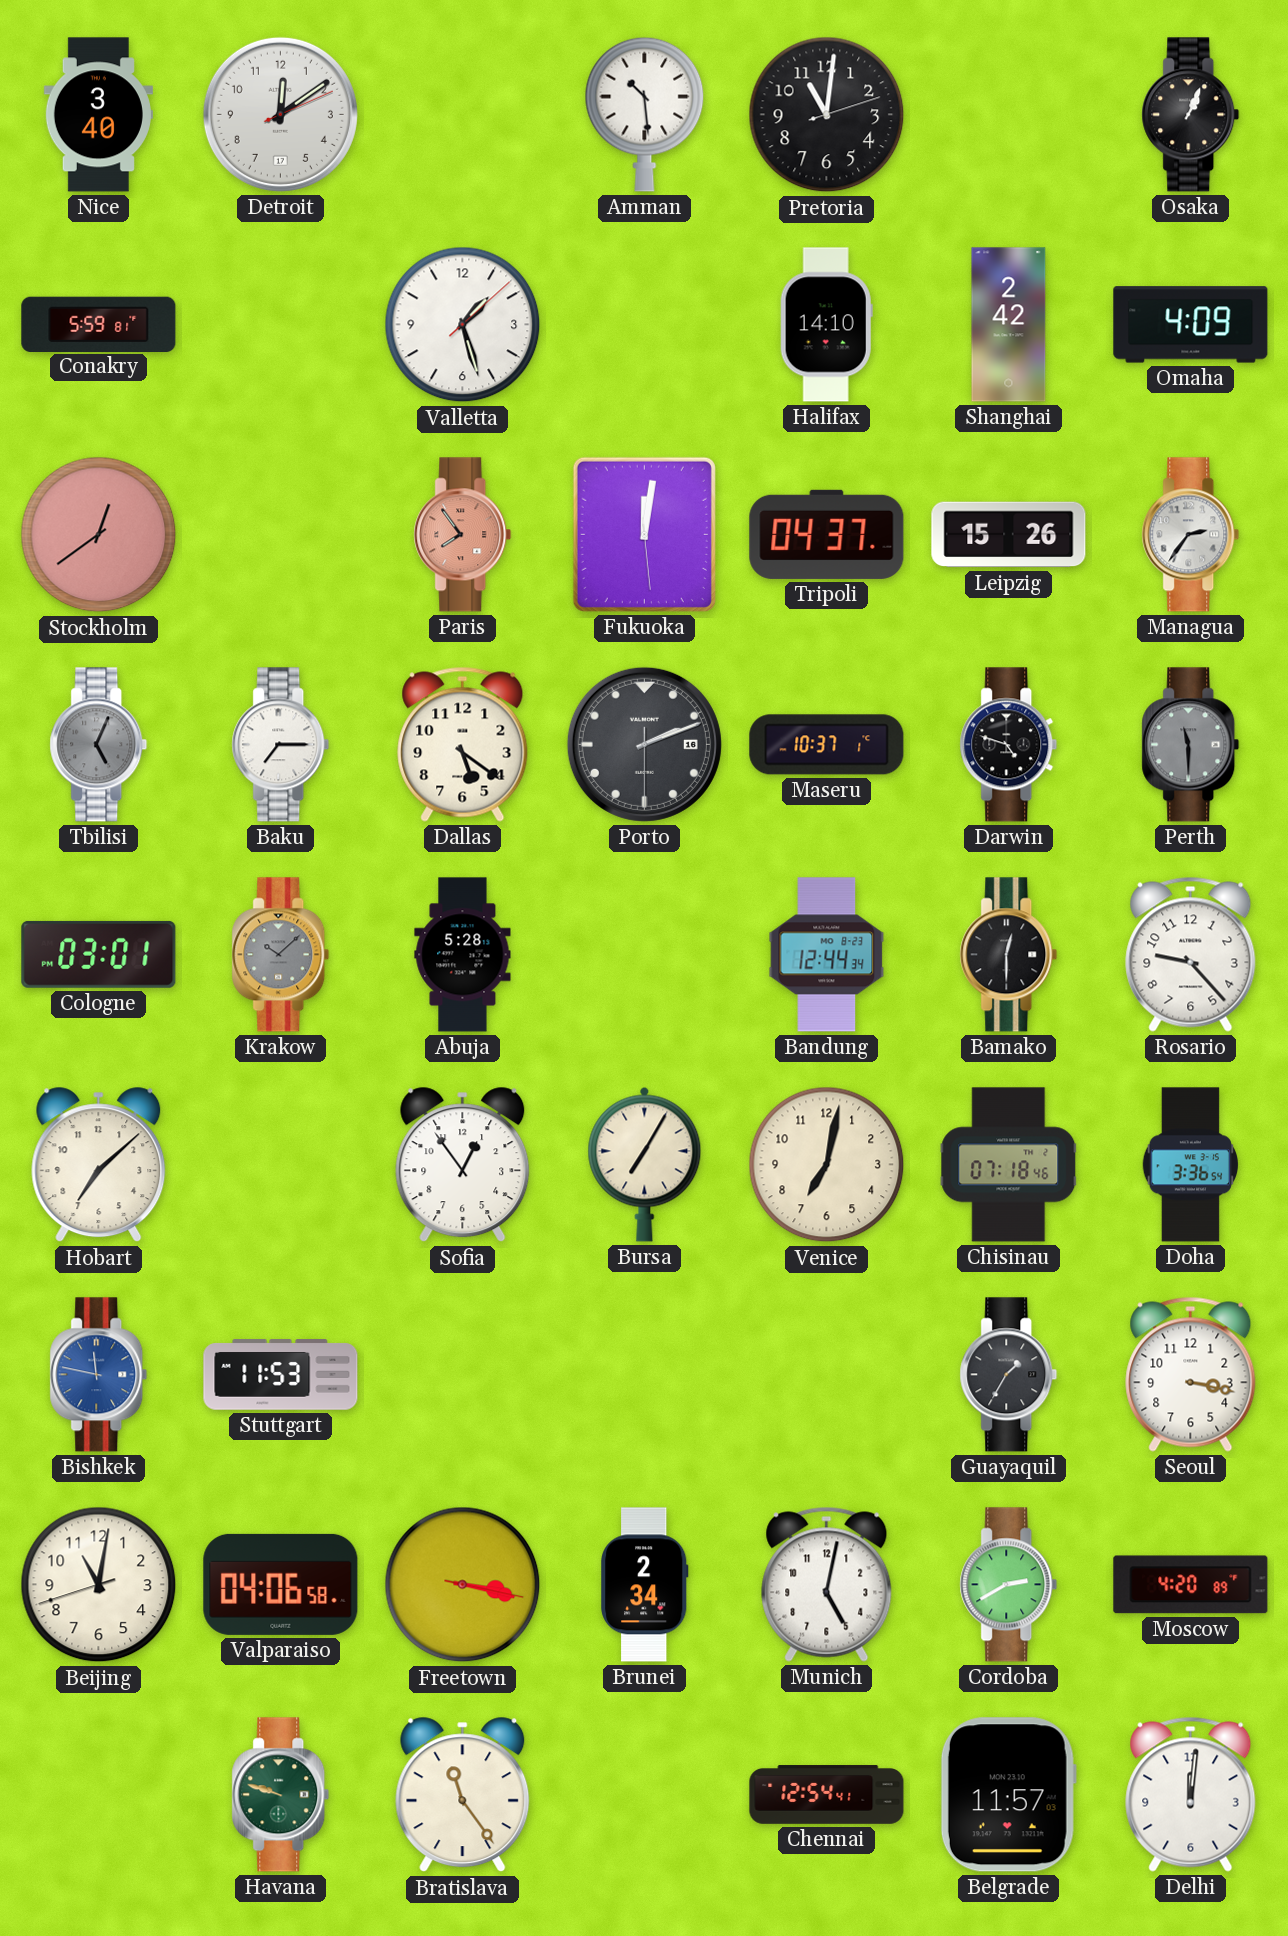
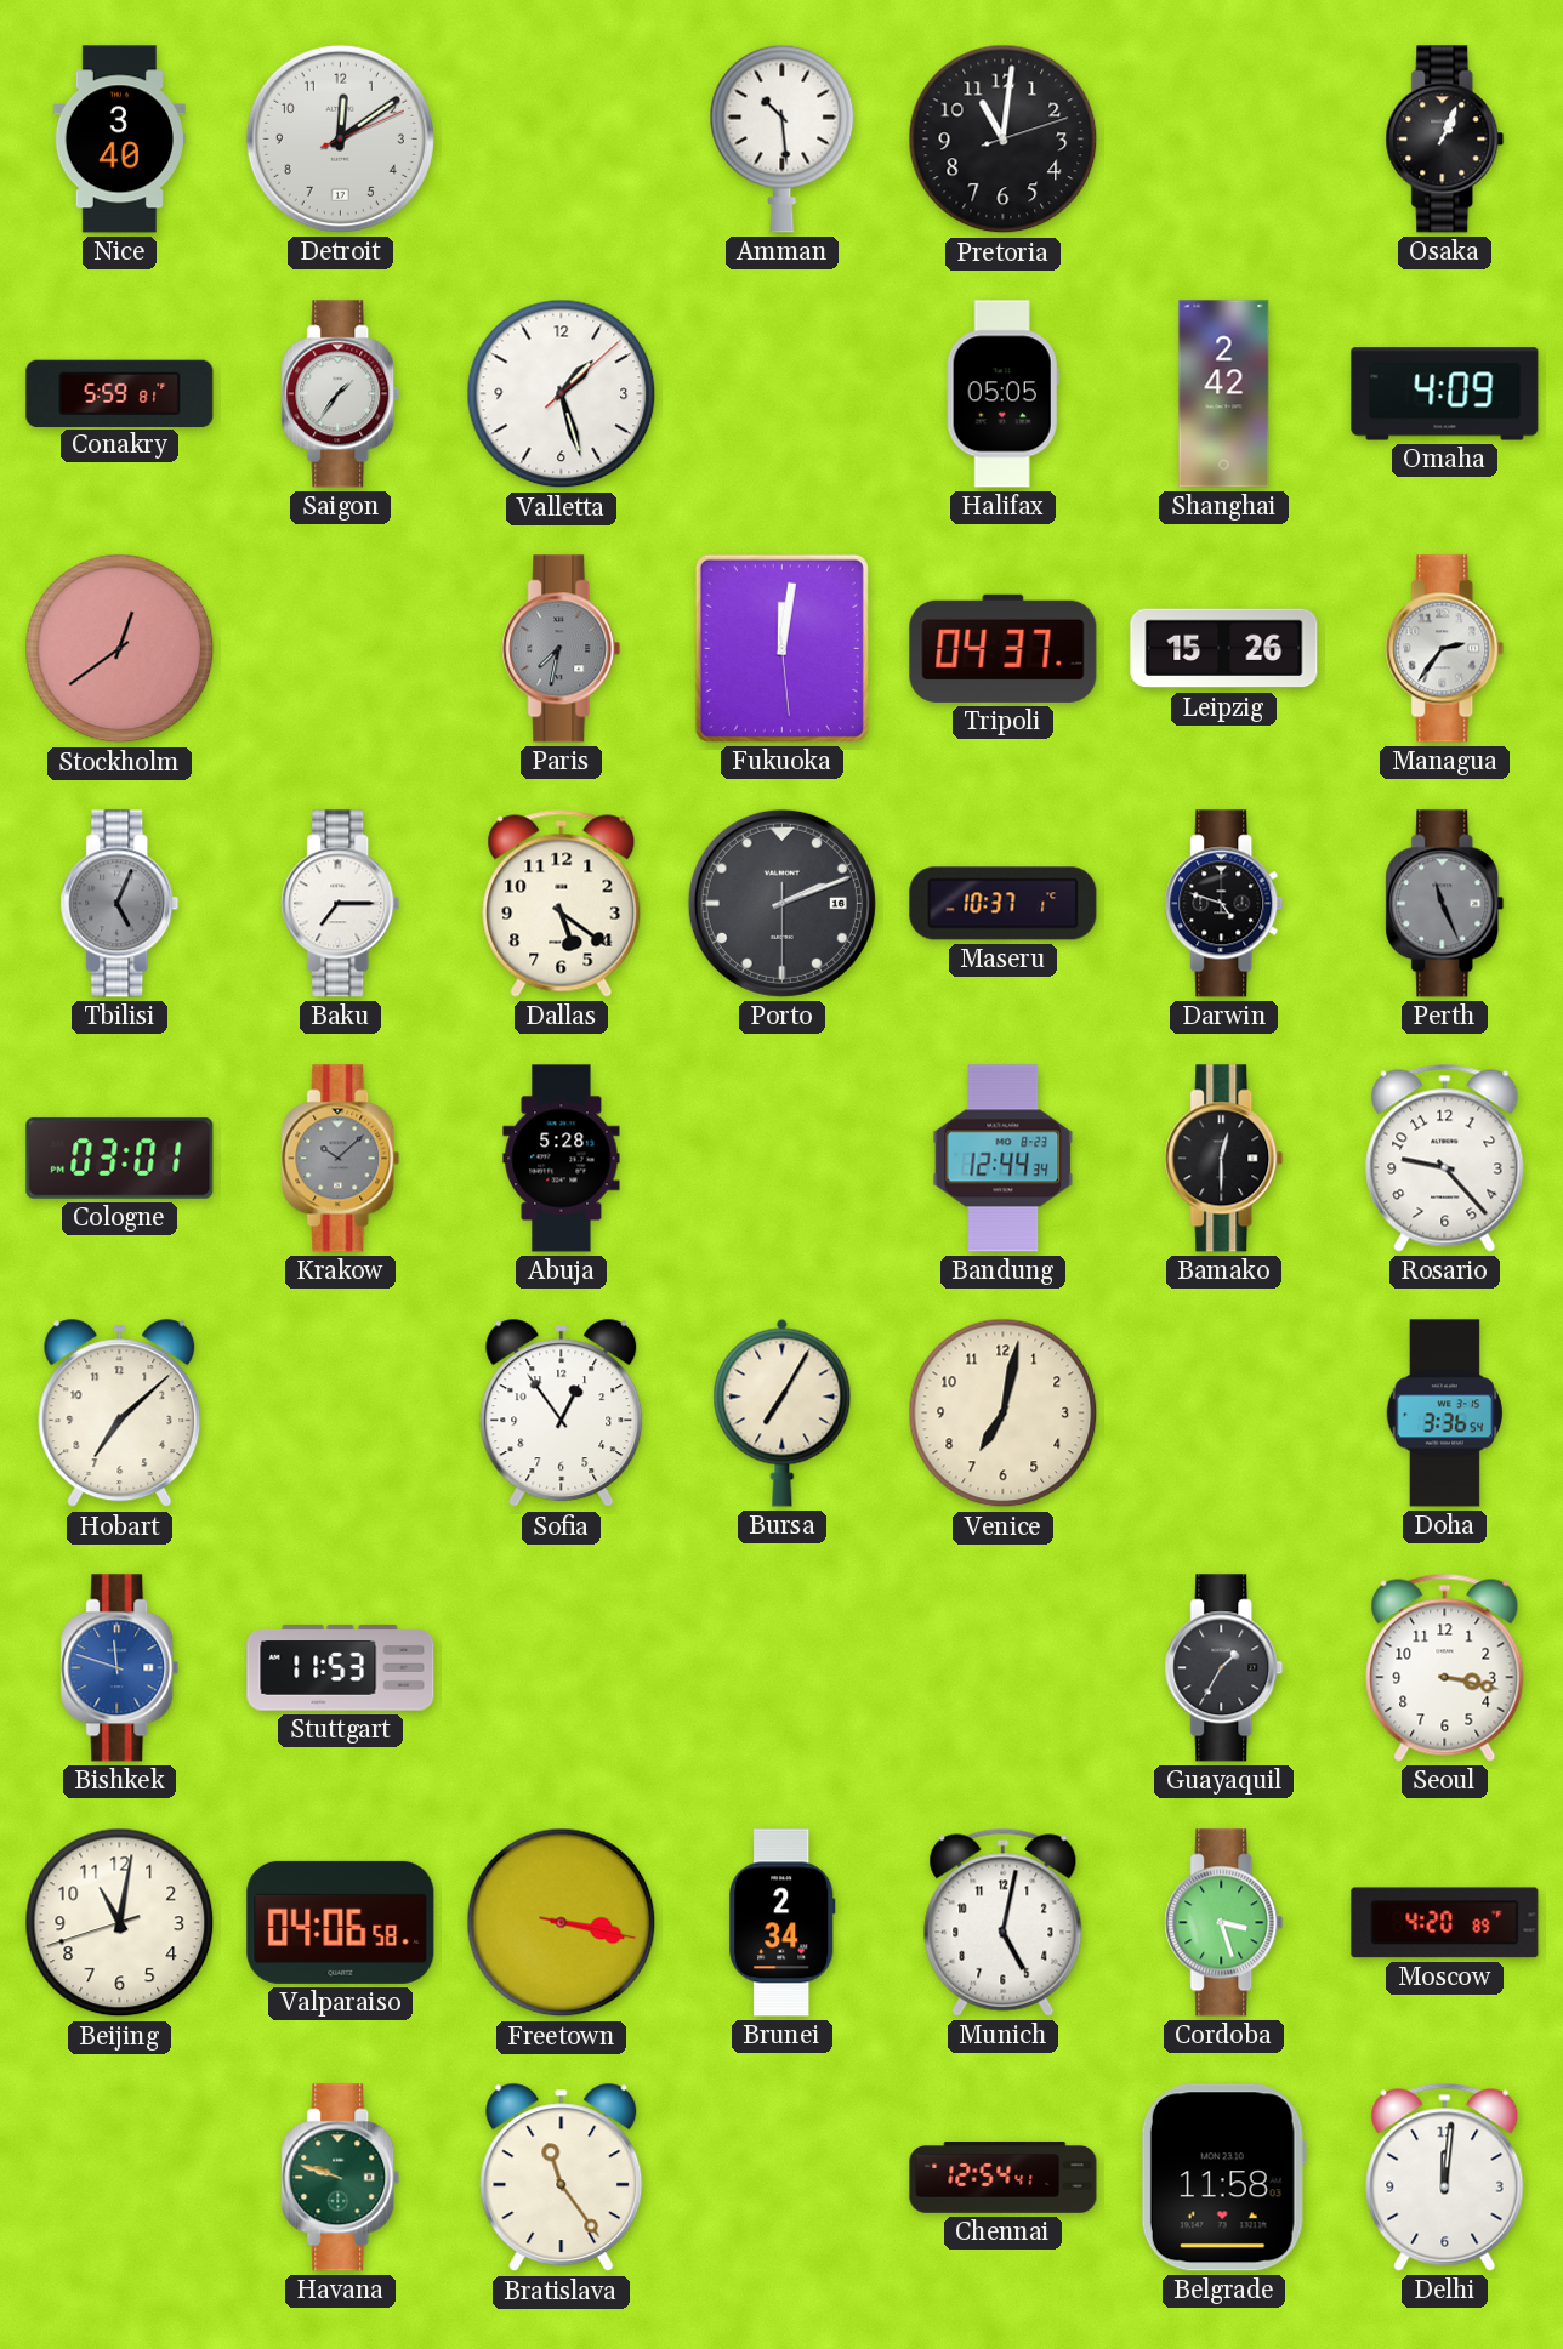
Saigon: none -> 1:36 (341, 394)
Halifax: 14:10 -> 05:05 (1002, 394)
Paris: 7:54 -> 7:32 (562, 649)
Paris dial: salmon -> grey (562, 649)
Perth: 11:30 -> 11:26 (1445, 904)
Chisinau: 07:18 -> none (1009, 1165)
Bishkek: 11:47 -> 11:48 (120, 1668)
Cordoba: 2:40 -> 3:27 (1224, 1923)
Belgrade: 11:57 -> 11:58 (1223, 2178)
